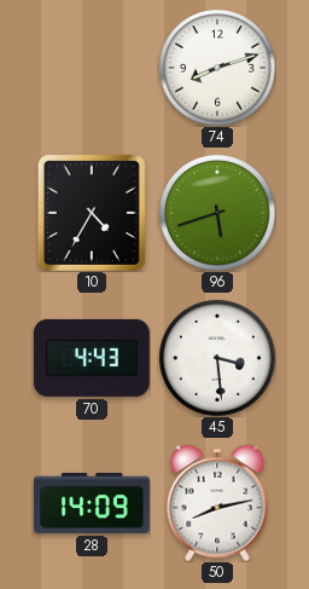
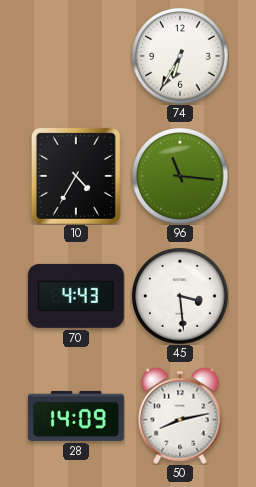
74: 8:12 -> 6:35 (180, 56)
96: 5:42 -> 11:16 (180, 176)
